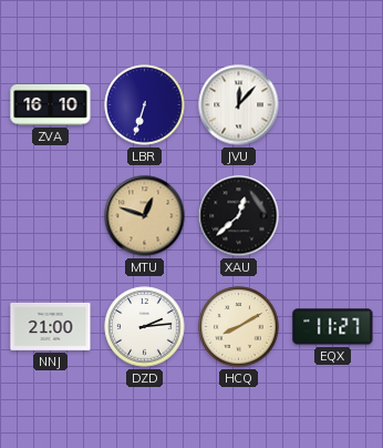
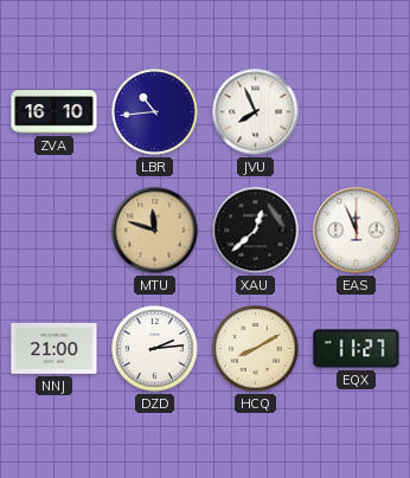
LBR: 6:33 -> 10:44 (155, 112)
JVU: 12:07 -> 7:56 (256, 112)
MTU: 12:48 -> 11:48 (155, 231)
EAS: none -> 11:56 (357, 231)
